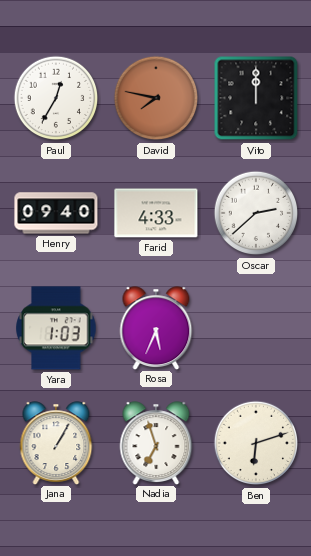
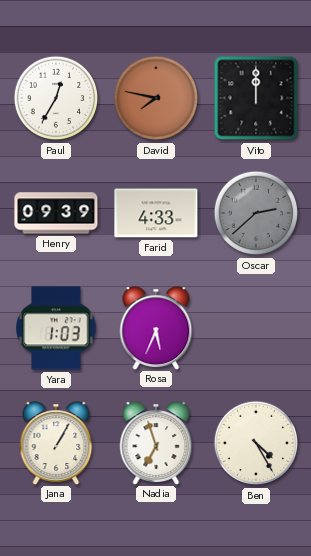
Henry: 09:40 -> 09:39 (56, 213)
Oscar dial: white -> grey (256, 213)
Ben: 6:12 -> 4:25 (256, 443)
